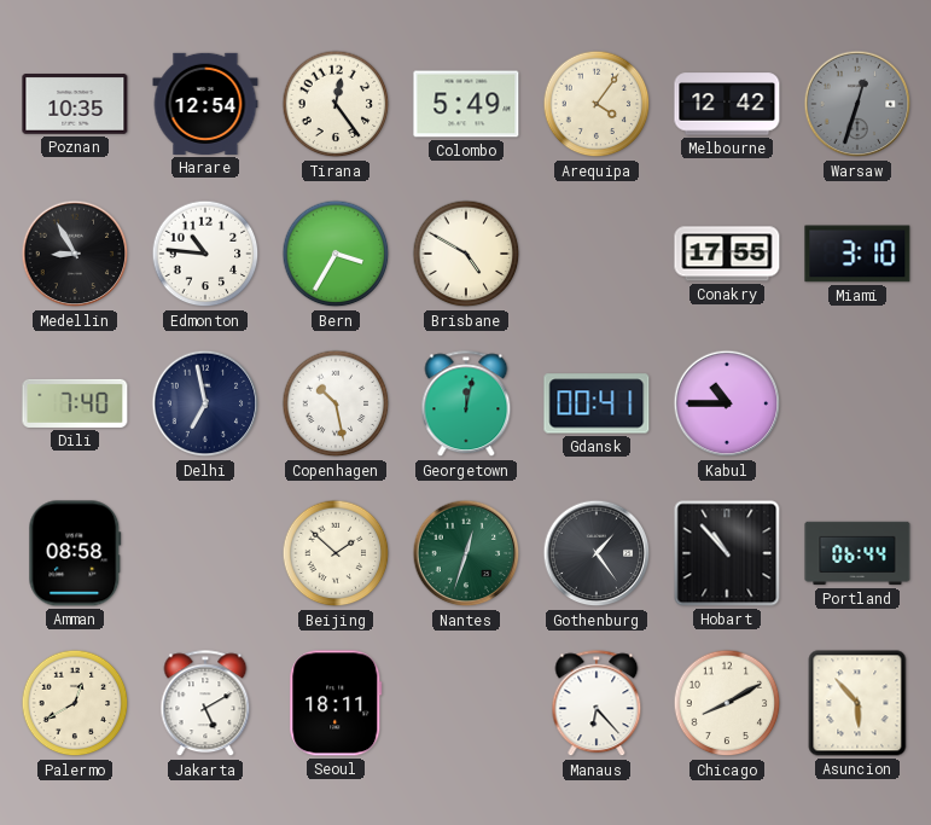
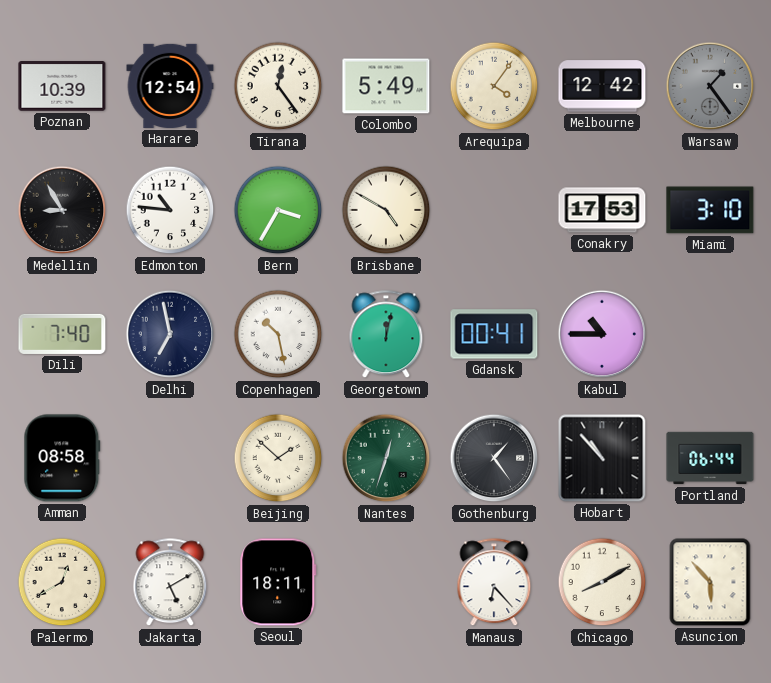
Poznan: 10:35 -> 10:39 (62, 86)
Warsaw: 12:33 -> 1:24 (710, 86)
Conakry: 17:55 -> 17:53 (602, 210)
